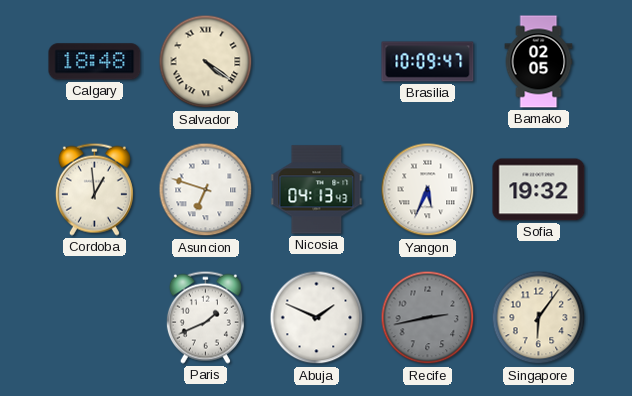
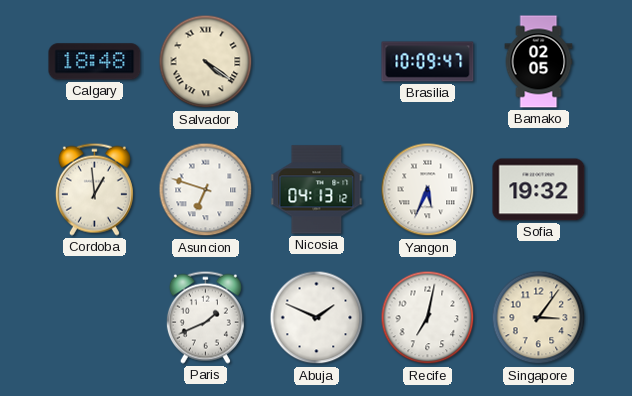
Nicosia: 04:13:43 -> 04:13:12 (317, 190)
Recife: 2:43 -> 7:02 (428, 318)
Recife dial: grey -> white (428, 318)
Singapore: 6:06 -> 3:06 (539, 318)
